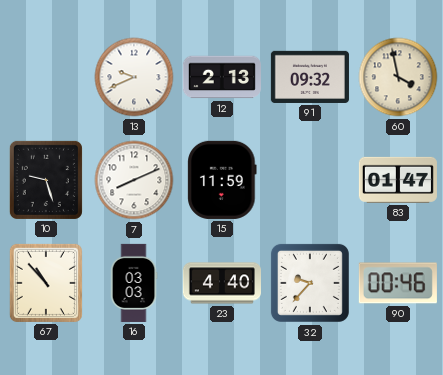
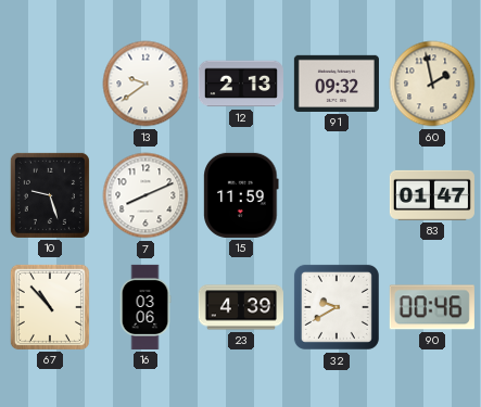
13: 9:41 -> 9:39 (145, 84)
60: 3:58 -> 1:58 (432, 84)
16: 03:03 -> 03:06 (145, 307)
23: 4:40 -> 4:39 (241, 307)
32: 9:37 -> 9:40 (337, 307)
